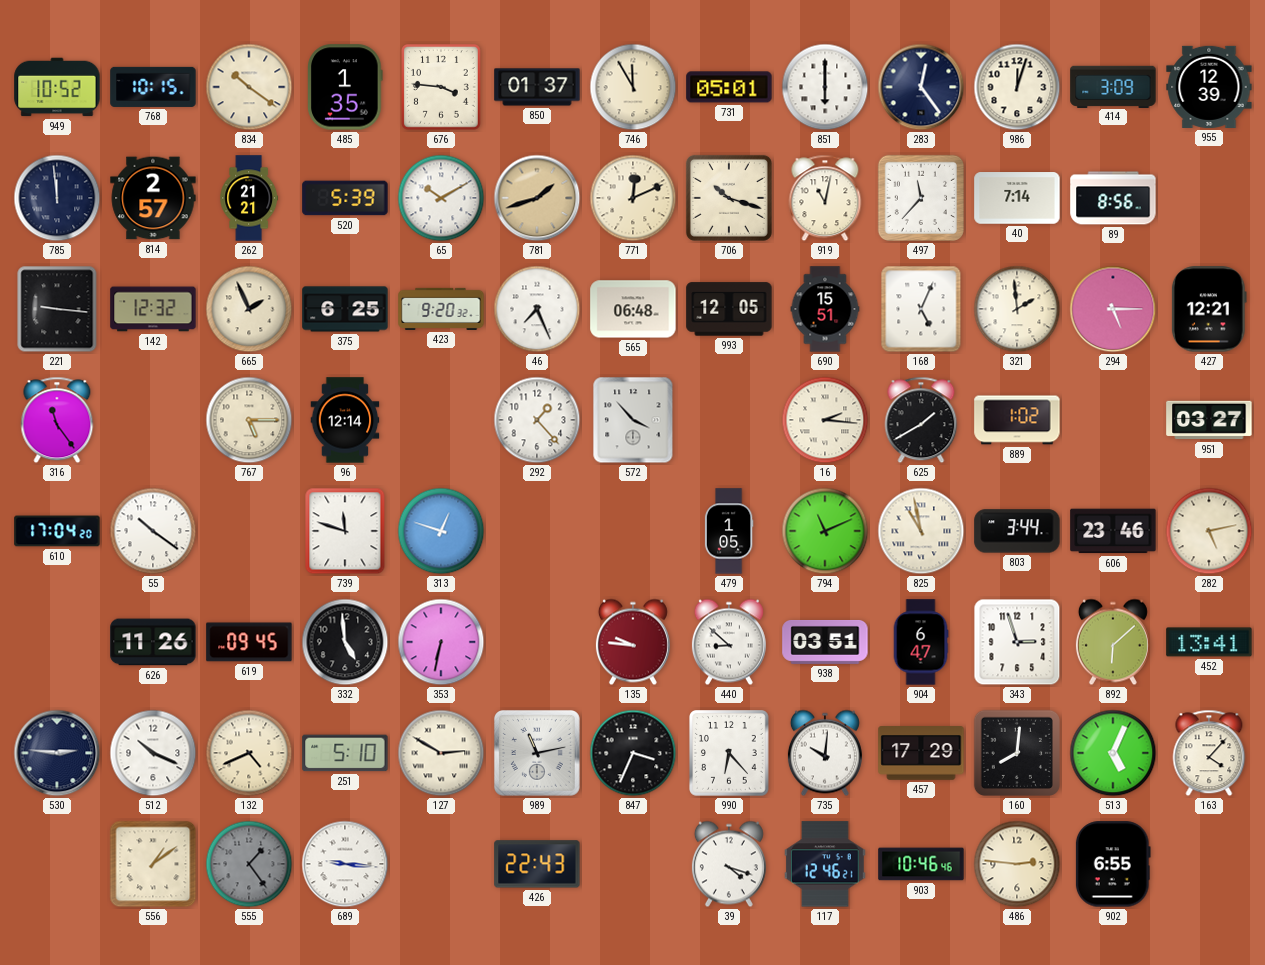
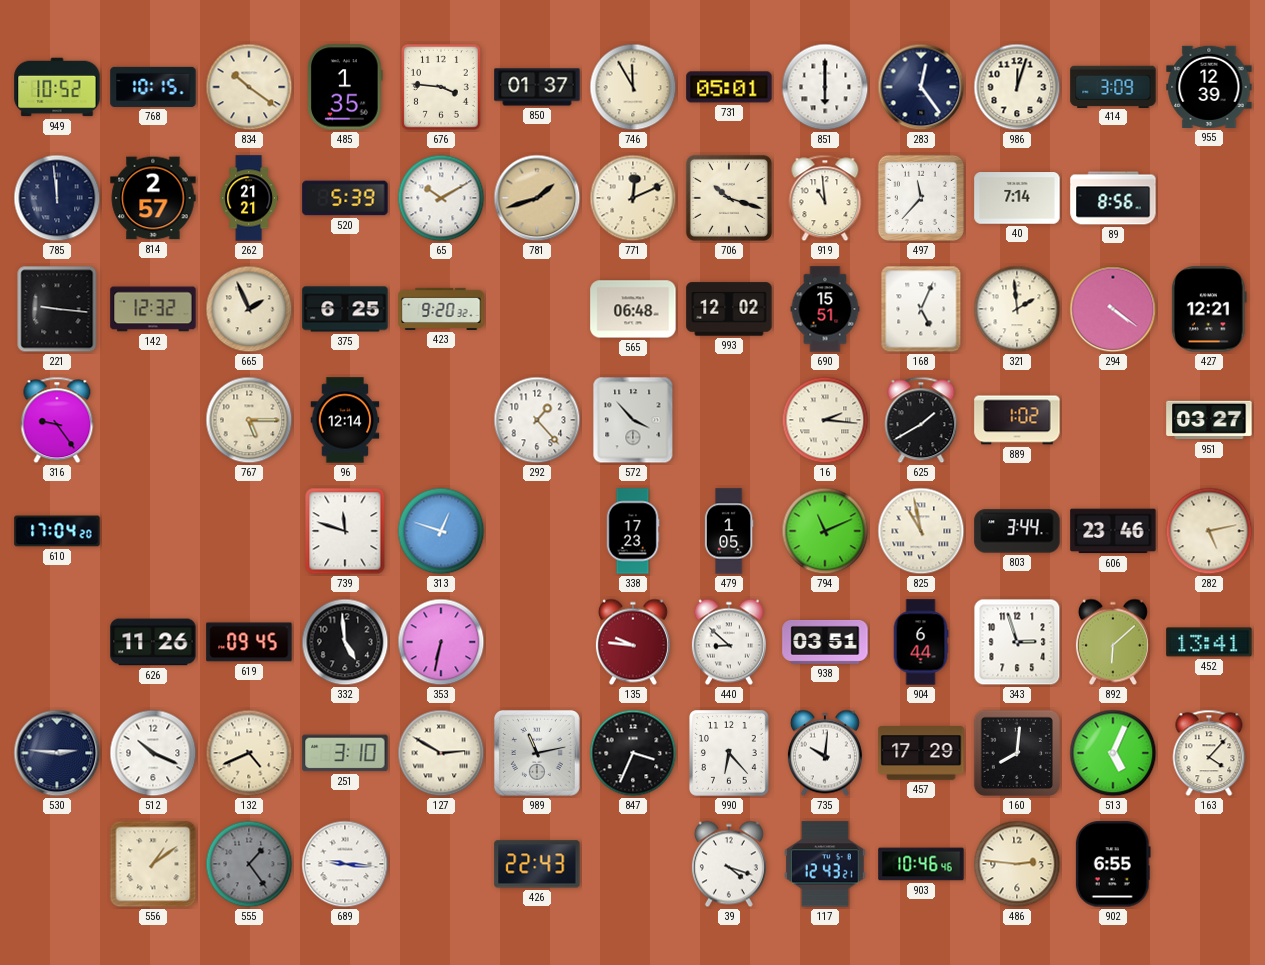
919: 11:02 -> 10:59 (825, 198)
46: 7:26 -> none (537, 309)
993: 12:05 -> 12:02 (729, 309)
294: 5:15 -> 4:21 (1113, 309)
316: 11:24 -> 9:24 (57, 420)
55: 10:21 -> none (153, 531)
338: none -> 17:23 (633, 531)
904: 6:47 -> 6:44 (921, 642)
251: 5:10 -> 3:10 (345, 753)
117: 12:46 -> 12:43 (825, 864)
